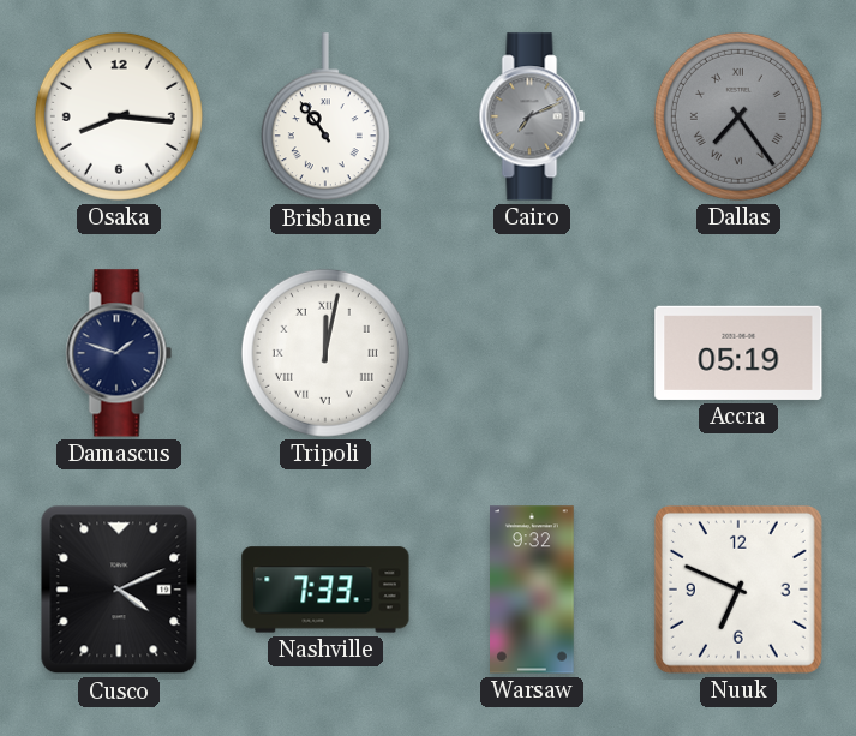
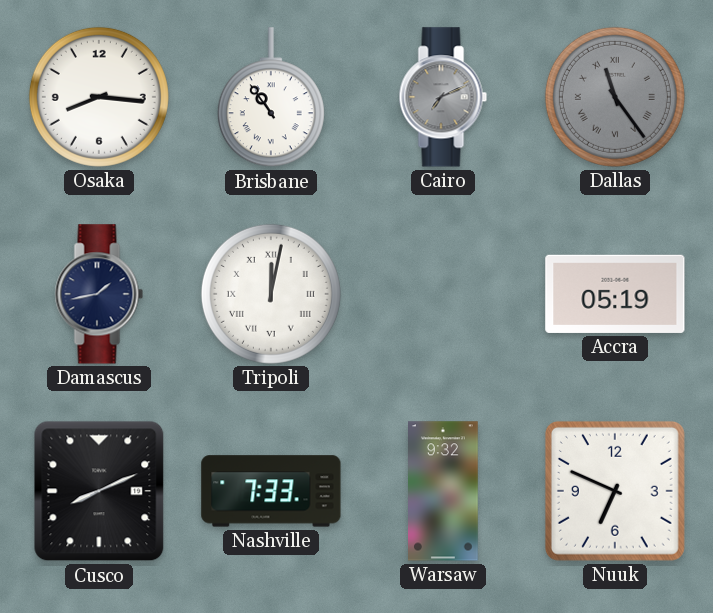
Dallas: 7:24 -> 11:24 (615, 97)
Damascus: 1:48 -> 1:43 (99, 294)
Cusco: 4:11 -> 8:11 (99, 491)
